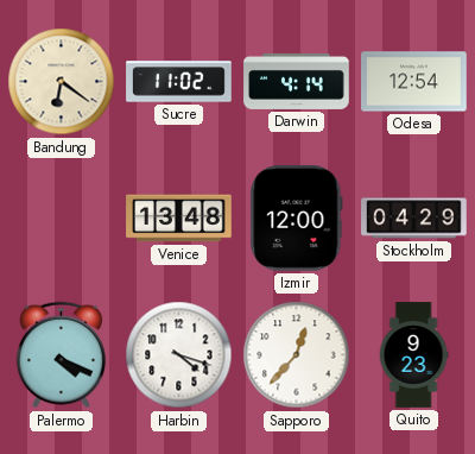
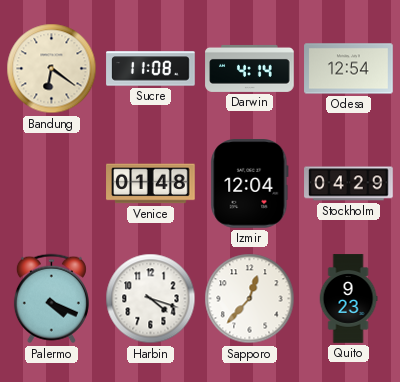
Sucre: 11:02 -> 11:08 (151, 69)
Venice: 13:48 -> 01:48 (151, 184)
Izmir: 12:00 -> 12:04 (250, 184)
